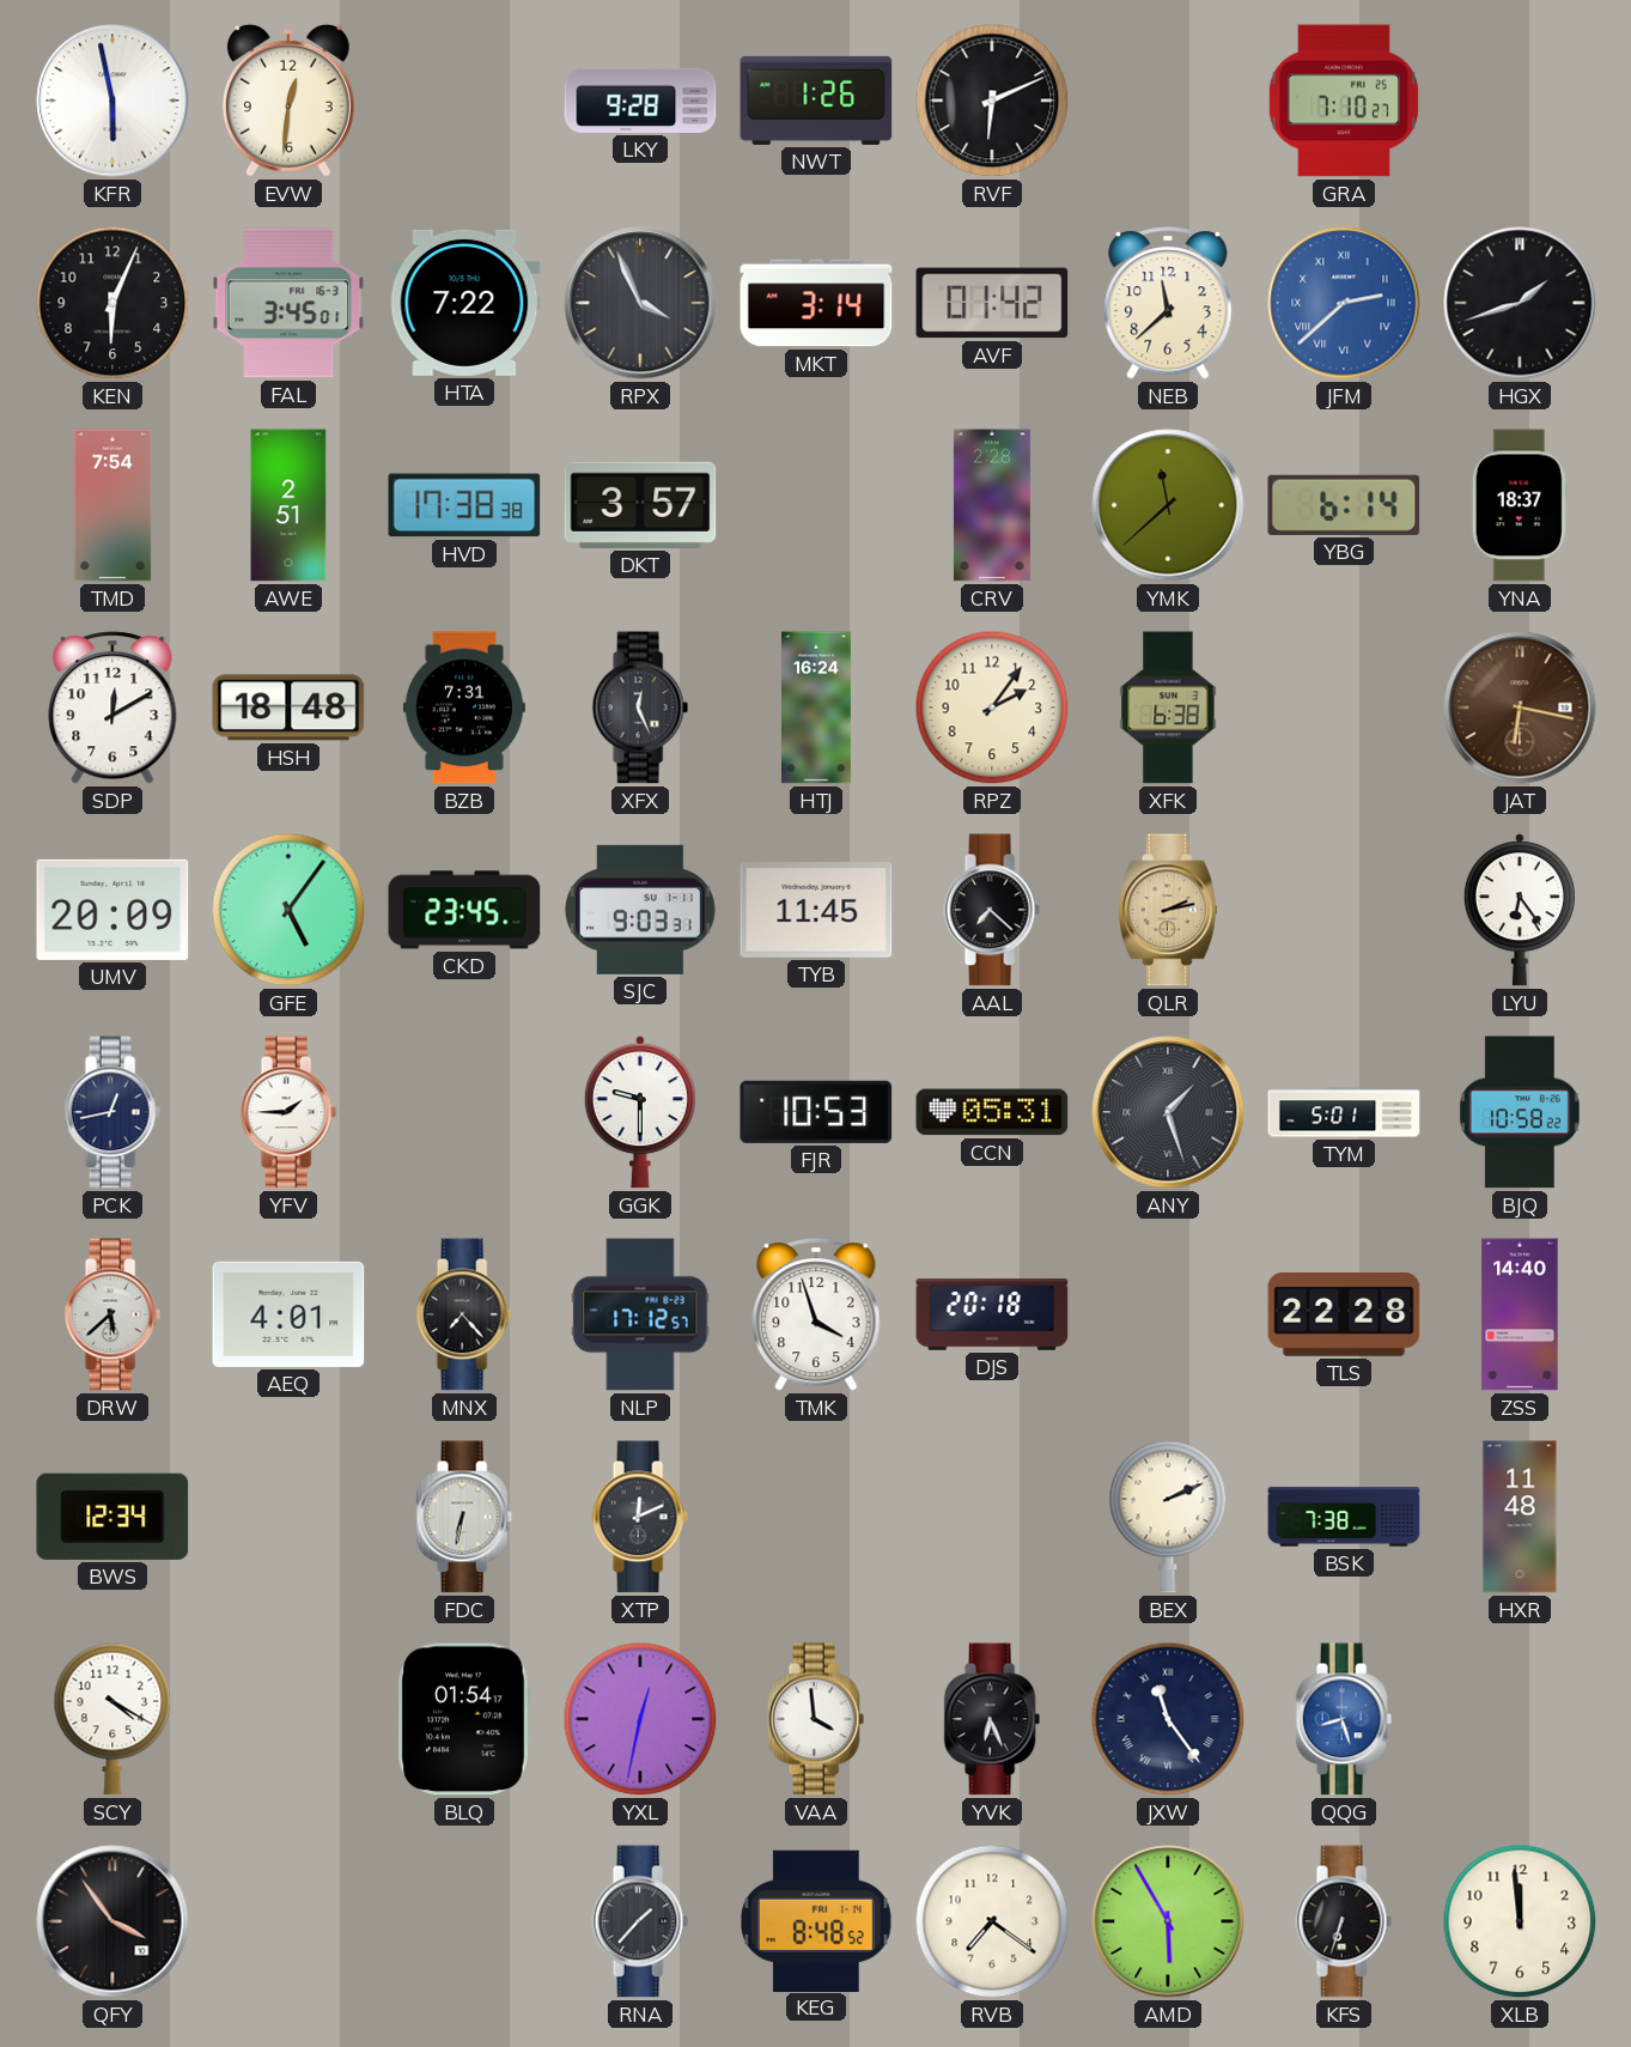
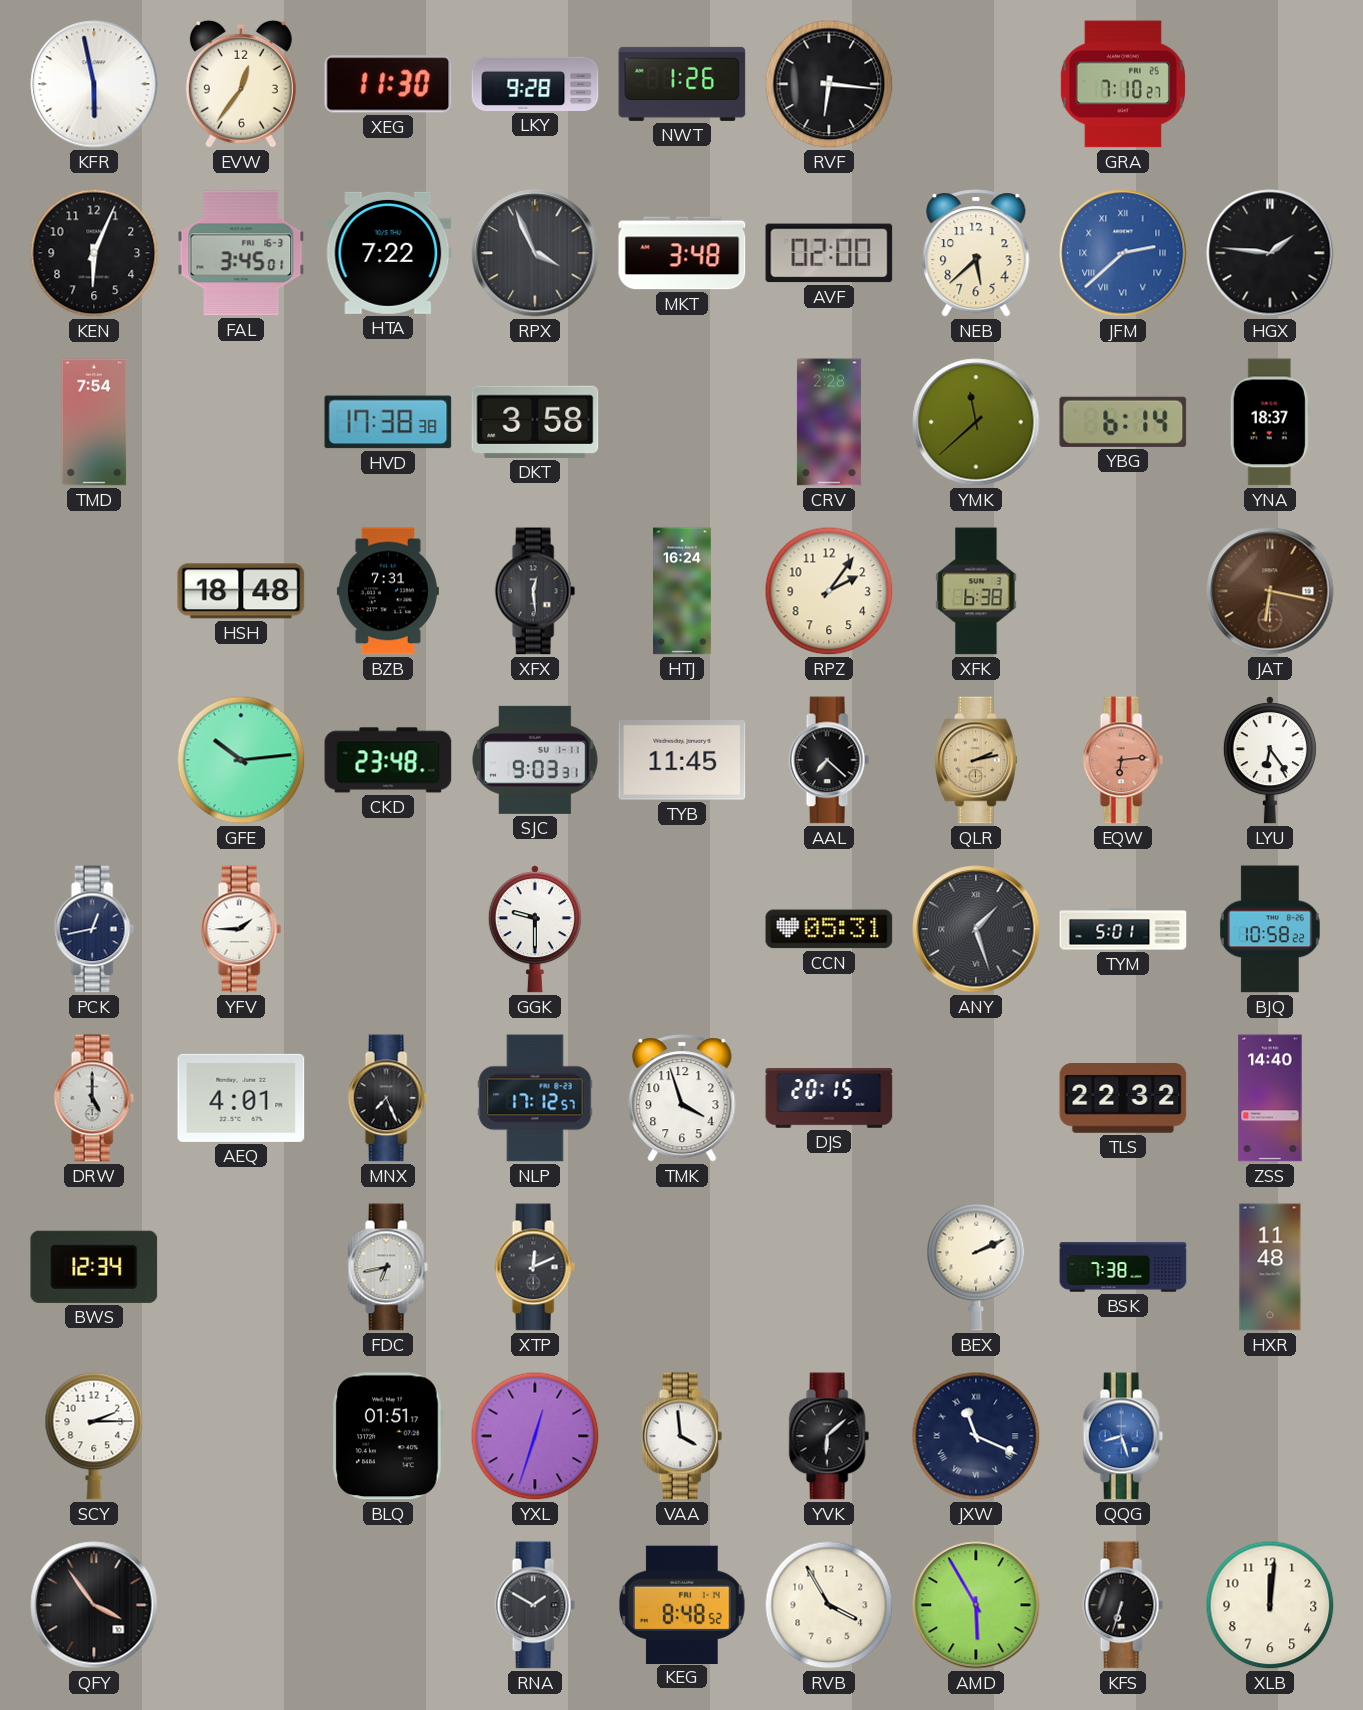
EVW: 12:31 -> 12:36 (241, 84)
XEG: none -> 11:30 (388, 84)
RVF: 6:11 -> 6:16 (829, 84)
MKT: 3:14 -> 3:48 (682, 253)
AVF: 01:42 -> 02:00 (829, 253)
NEB: 11:38 -> 5:38 (976, 253)
HGX: 1:42 -> 1:46 (1270, 253)
AWE: 2:51 -> none (288, 505)
DKT: 3:57 -> 3:58 (535, 422)
SDP: 12:10 -> none (112, 707)
XFX: 12:26 -> 12:29 (535, 591)
UMV: 20:09 -> none (112, 910)
GFE: 5:06 -> 10:14 (241, 760)
CKD: 23:45 -> 23:48 (388, 760)
EQW: none -> 6:14 (1123, 760)
FJR: 10:53 -> none (816, 1112)
DRW: 5:38 -> 5:00 (94, 1098)
MNX: 7:23 -> 7:26 (388, 1098)
DJS: 20:18 -> 20:15 (829, 1098)
TLS: 22:28 -> 22:32 (1123, 1098)
FDC: 6:32 -> 6:43 (388, 1267)
SCY: 4:20 -> 2:15 (94, 1436)
BLQ: 01:54 -> 01:51 (388, 1436)
YXL: 12:32 -> 12:33 (535, 1436)
YVK: 6:26 -> 6:08 (829, 1436)
JXW: 11:24 -> 11:19 (976, 1436)
RNA: 1:37 -> 1:50 (535, 1605)
RVB: 7:21 -> 3:55 (829, 1605)
XLB: 11:59 -> 12:01 (1270, 1605)
